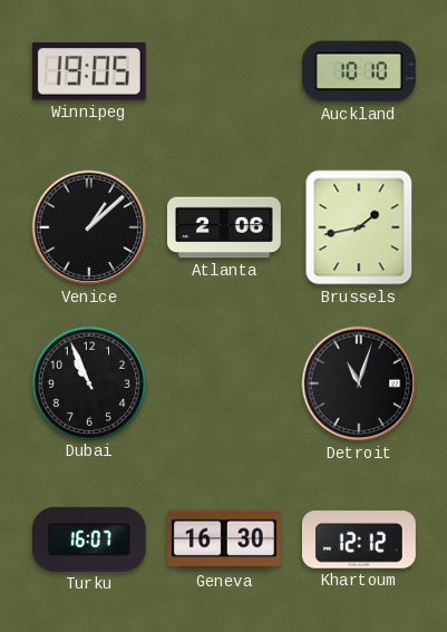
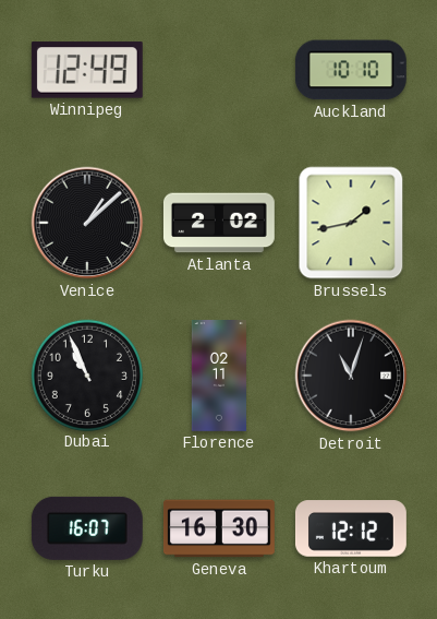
Winnipeg: 19:05 -> 12:49 (87, 70)
Atlanta: 2:06 -> 2:02 (219, 223)
Florence: none -> 02:11 (218, 377)
